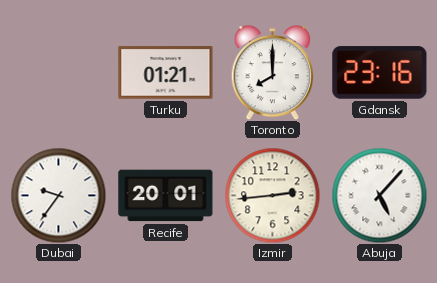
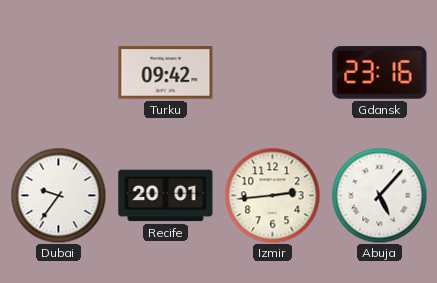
Turku: 01:21 -> 09:42 (166, 73)
Toronto: 8:00 -> none (272, 73)
